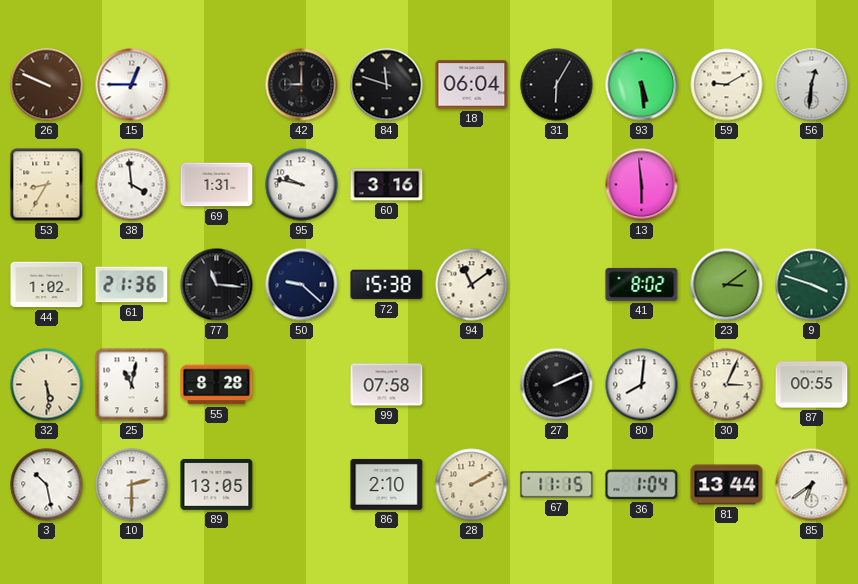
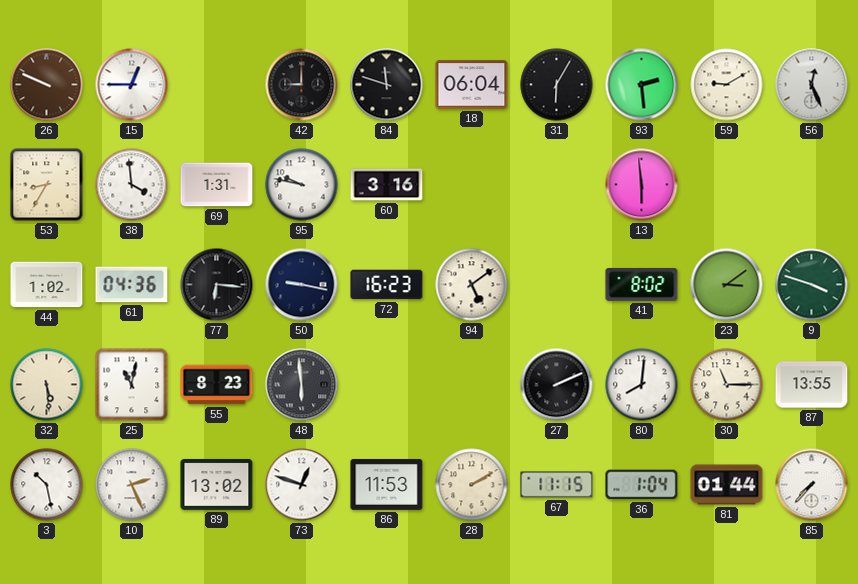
93: 5:29 -> 2:29 (642, 85)
56: 12:31 -> 12:26 (812, 85)
61: 21:36 -> 04:36 (132, 285)
77: 11:16 -> 6:16 (217, 285)
50: 9:22 -> 9:17 (302, 285)
72: 15:38 -> 16:23 (387, 285)
94: 11:09 -> 5:09 (472, 285)
55: 8:28 -> 8:23 (217, 385)
48: none -> 5:59 (302, 385)
99: 07:58 -> none (387, 385)
30: 3:04 -> 11:15 (727, 385)
87: 00:55 -> 13:55 (812, 385)
10: 2:30 -> 2:26 (132, 485)
89: 13:05 -> 13:02 (217, 484)
73: none -> 12:48 (302, 485)
86: 2:10 -> 11:53 (387, 484)
81: 13:44 -> 01:44 (727, 485)
85: 6:39 -> 7:37 (812, 485)
